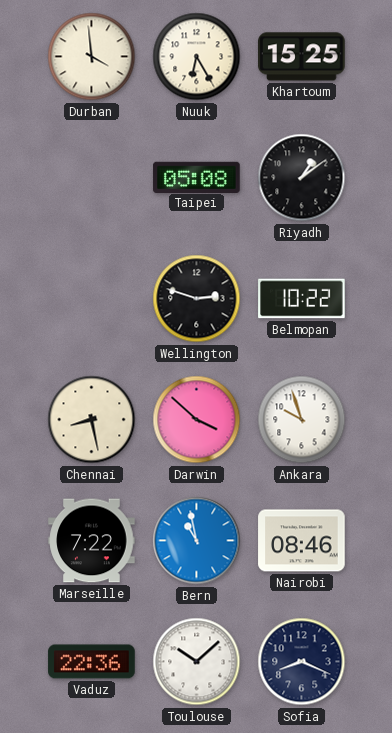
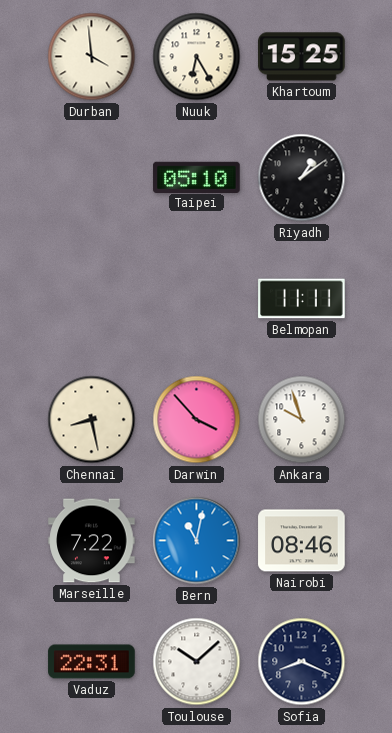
Taipei: 05:08 -> 05:10 (197, 177)
Wellington: 2:48 -> none (197, 299)
Belmopan: 10:22 -> 11:11 (302, 299)
Darwin: 3:52 -> 3:53 (197, 420)
Bern: 10:58 -> 11:02 (197, 541)
Vaduz: 22:36 -> 22:31 (92, 662)
